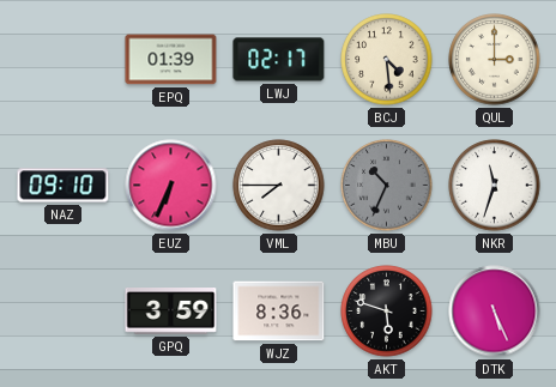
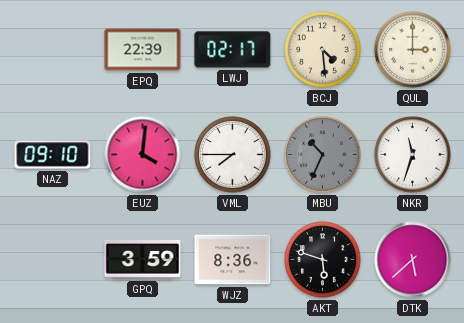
EPQ: 01:39 -> 22:39 (143, 50)
EUZ: 6:34 -> 4:01 (143, 155)
DTK: 5:26 -> 5:38 (413, 260)
